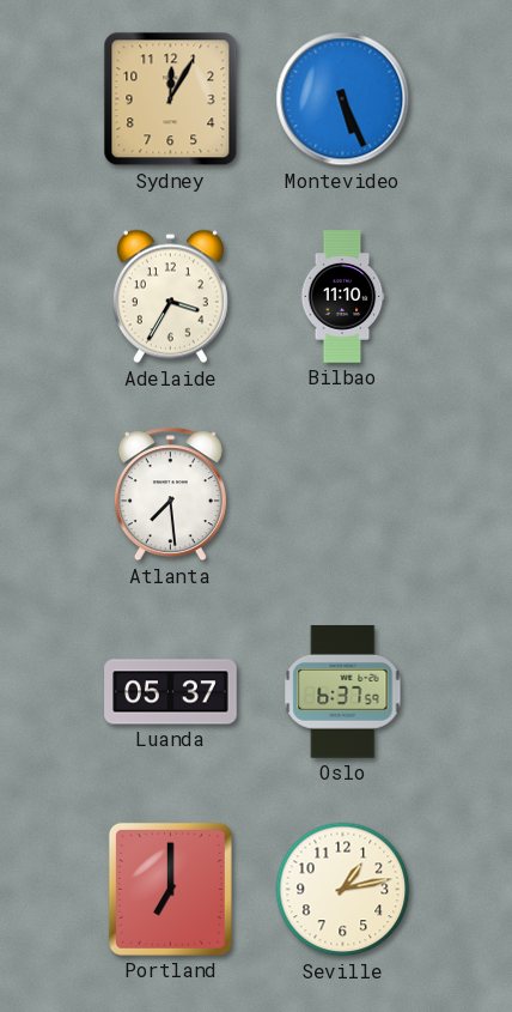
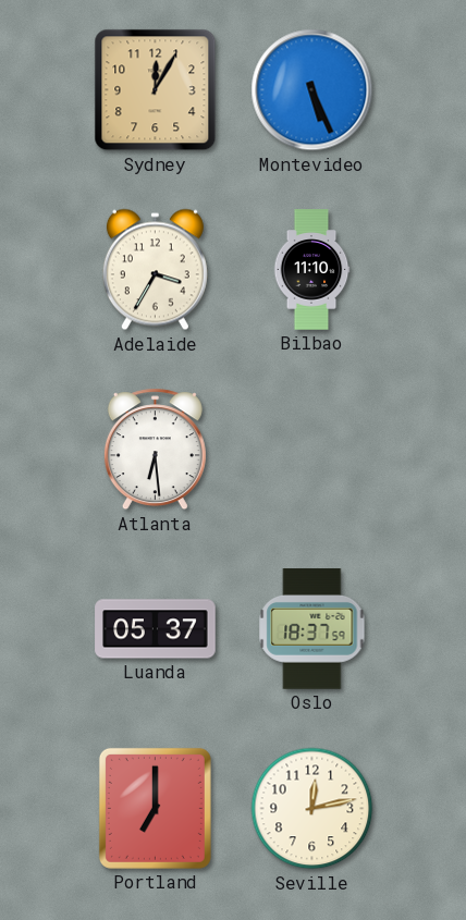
Atlanta: 7:29 -> 6:29 (155, 450)
Oslo: 6:37 -> 18:37 (312, 629)
Seville: 1:13 -> 12:13 (312, 809)
